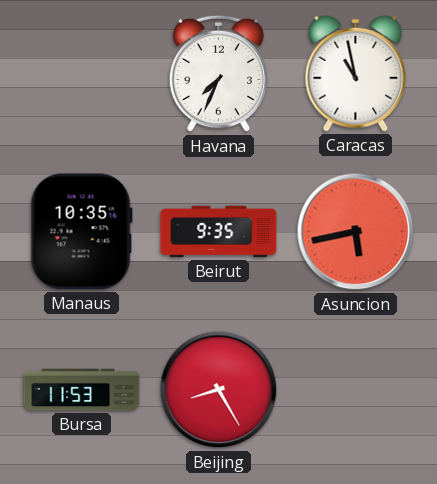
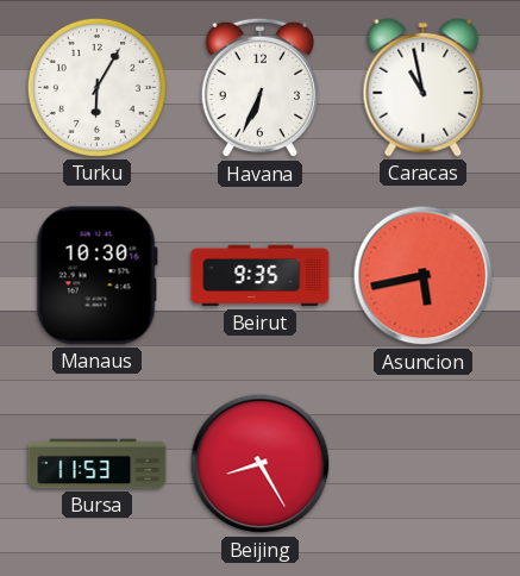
Turku: none -> 6:05 (96, 87)
Havana: 7:34 -> 6:34 (259, 88)
Manaus: 10:35 -> 10:30 (96, 276)
